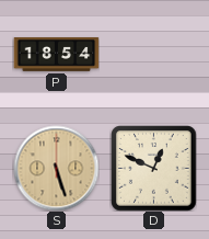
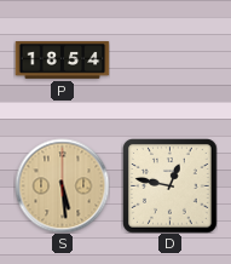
S: 5:27 -> 5:29 (62, 185)
D: 12:49 -> 12:47 (169, 185)
